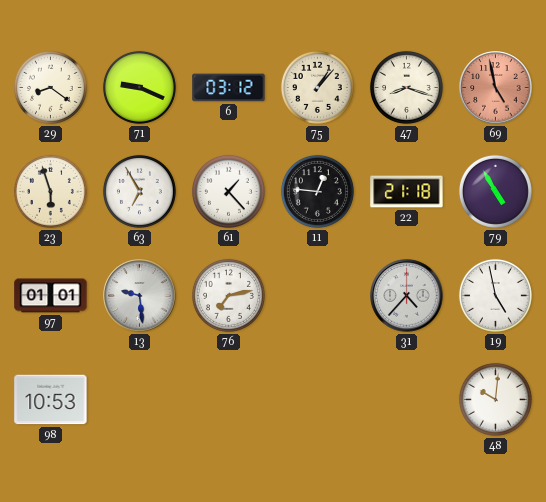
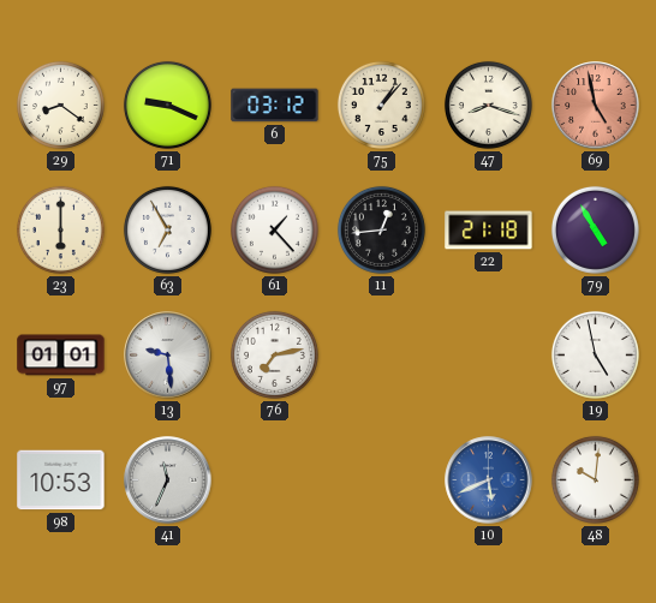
23: 5:57 -> 6:00 (60, 229)
11: 12:46 -> 12:44 (381, 229)
31: 4:37 -> none (407, 296)
41: none -> 11:34 (168, 480)
10: none -> 5:41 (489, 480)
